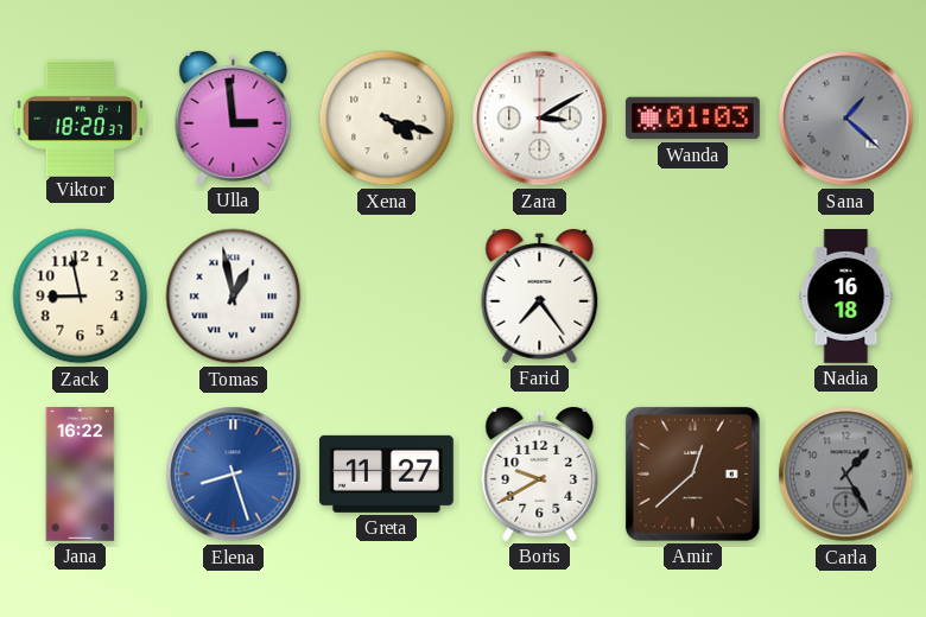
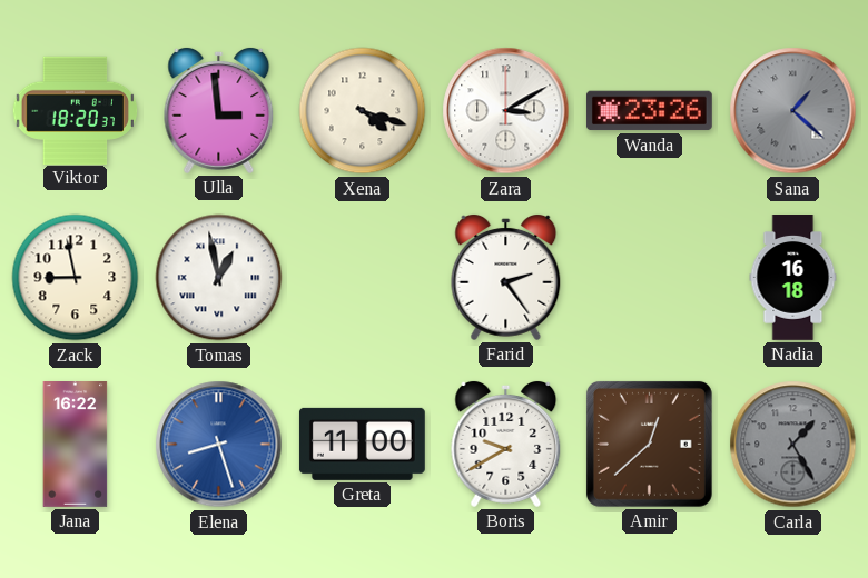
Wanda: 01:03 -> 23:26 (649, 111)
Farid: 7:24 -> 2:24 (506, 277)
Greta: 11:27 -> 11:00 (362, 444)
